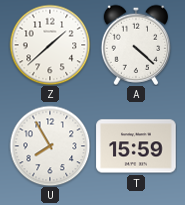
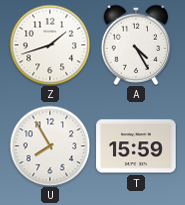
Z: 1:38 -> 1:42 (50, 45)
A: 4:22 -> 4:25 (136, 45)
